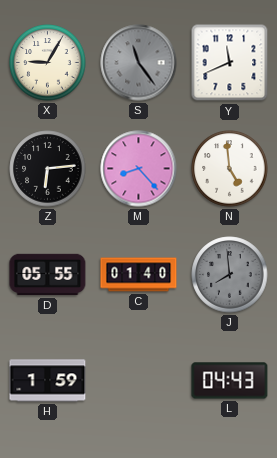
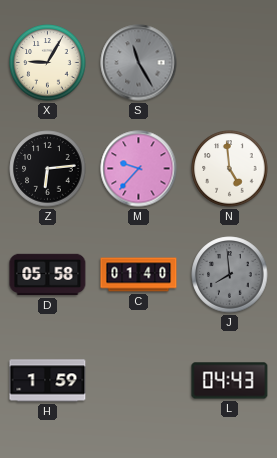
S: 11:24 -> 11:25 (139, 63)
Y: 11:41 -> none (230, 63)
M: 8:23 -> 9:37 (139, 169)
D: 05:55 -> 05:58 (48, 275)
